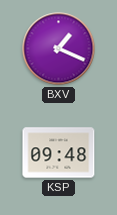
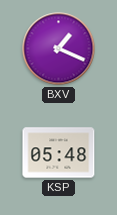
KSP: 09:48 -> 05:48 (59, 153)
